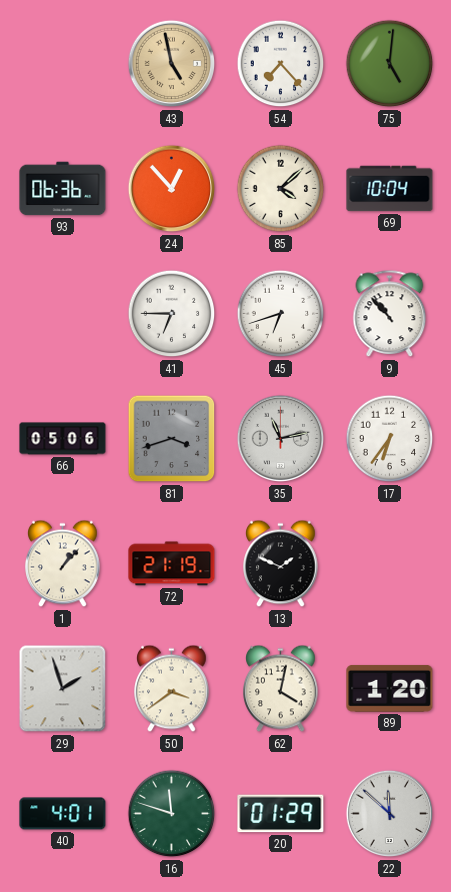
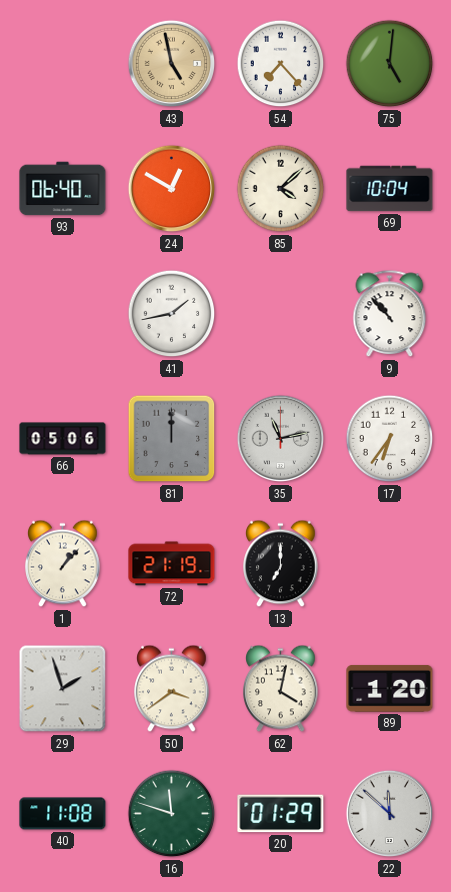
93: 06:36 -> 06:40 (63, 189)
24: 12:53 -> 12:50 (172, 189)
41: 6:45 -> 1:43 (172, 314)
45: 6:42 -> none (281, 314)
81: 3:42 -> 12:00 (172, 439)
13: 1:49 -> 7:00 (281, 564)
40: 4:01 -> 11:08 (63, 814)
